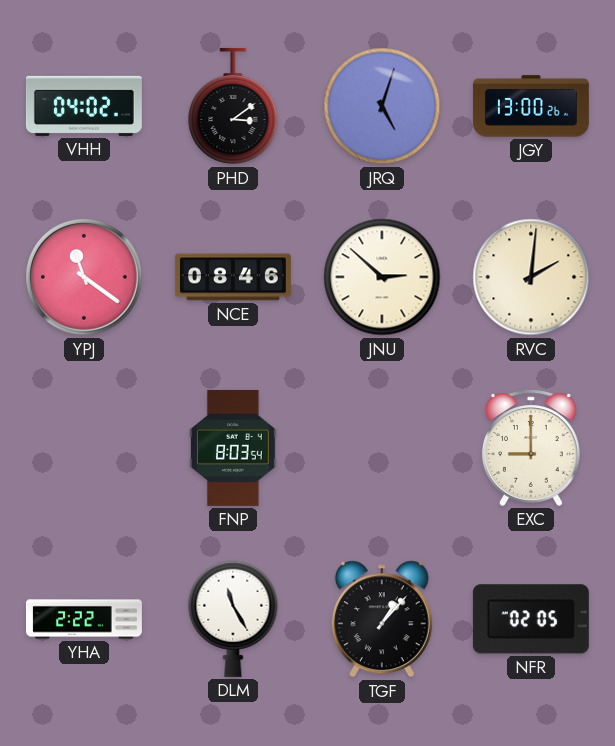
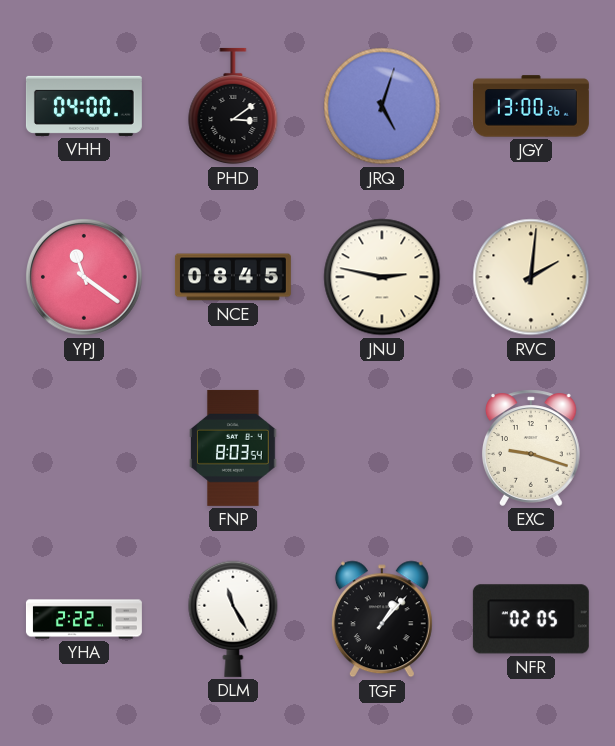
VHH: 04:02 -> 04:00 (84, 106)
NCE: 08:46 -> 08:45 (233, 277)
JNU: 2:52 -> 2:47 (382, 277)
EXC: 9:00 -> 9:18 (531, 448)
